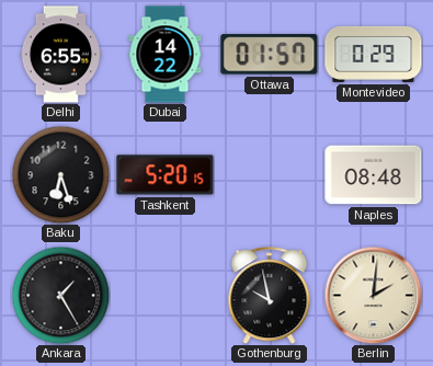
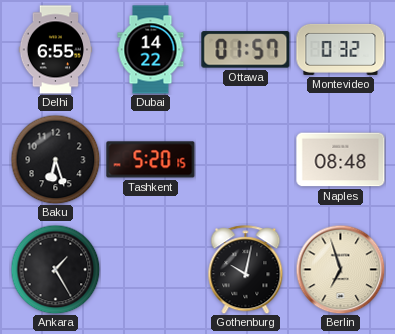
Montevideo: 0:29 -> 0:32 (341, 49)
Gothenburg: 9:58 -> 10:02 (246, 270)
Berlin: 2:01 -> 6:57 (340, 269)
